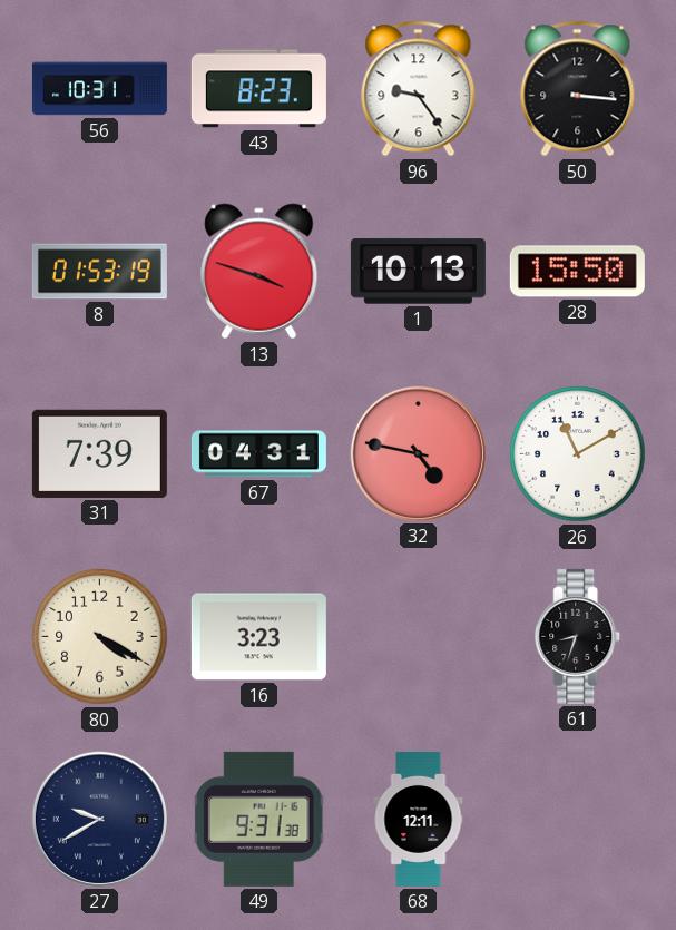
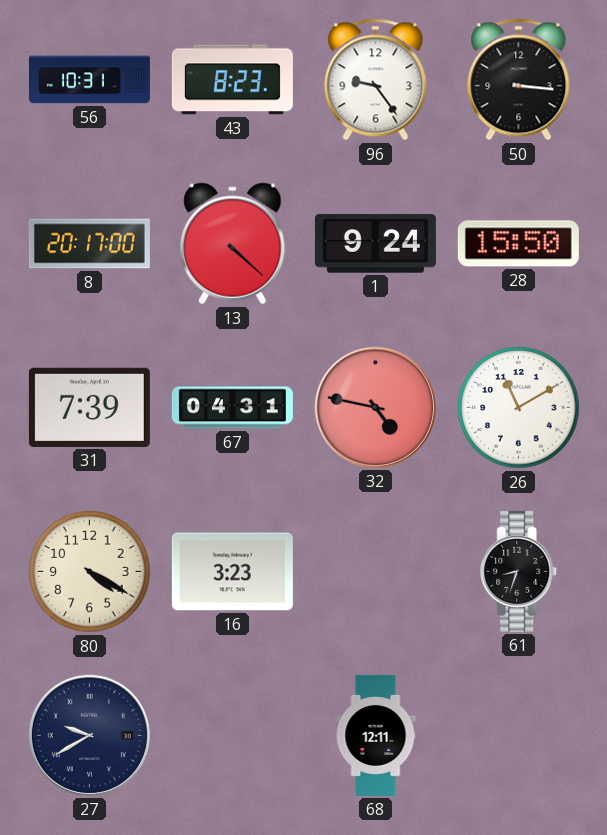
8: 01:53 -> 20:17 (89, 244)
13: 3:48 -> 4:22 (233, 244)
1: 10:13 -> 9:24 (375, 244)
49: 9:31 -> none (259, 819)
